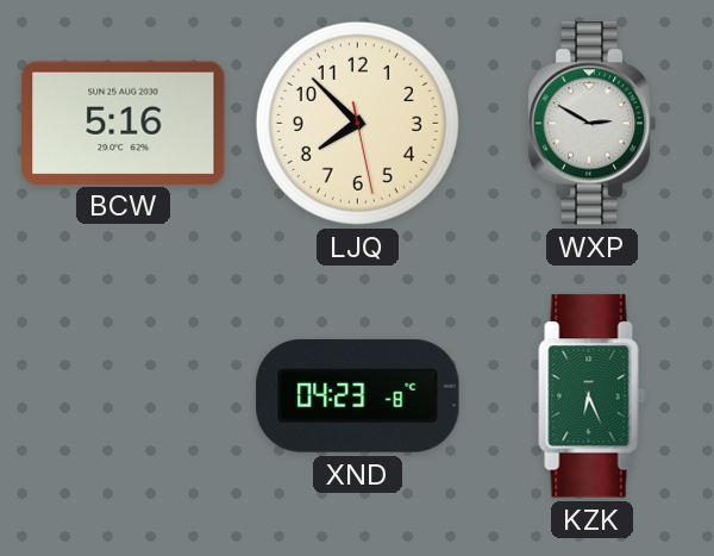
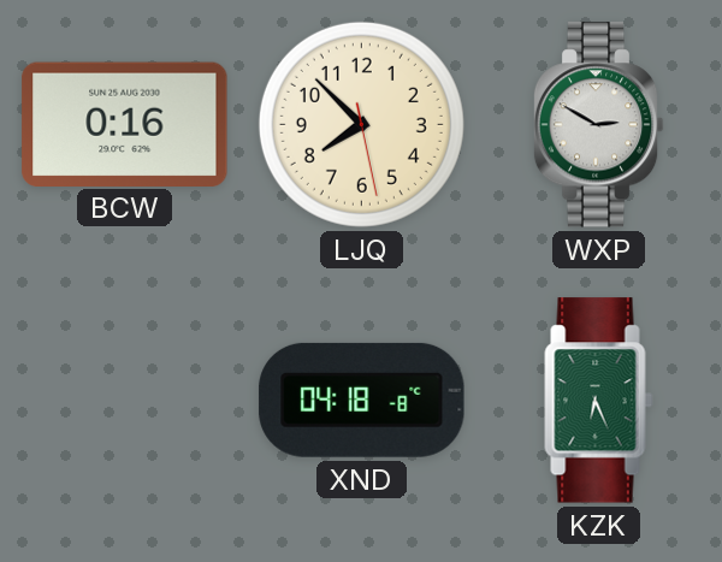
BCW: 5:16 -> 0:16 (125, 124)
XND: 04:23 -> 04:18 (362, 400)
